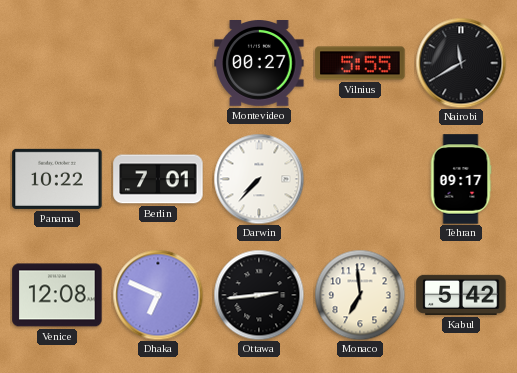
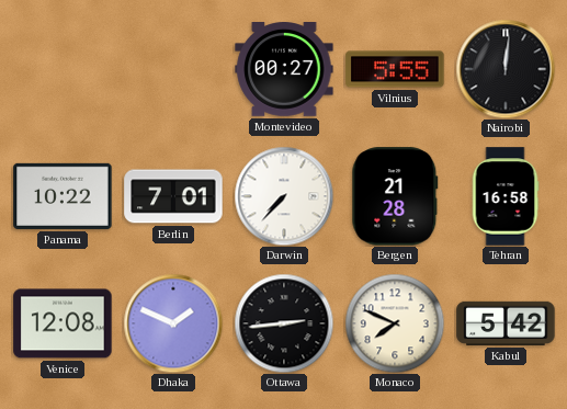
Nairobi: 11:40 -> 12:01 (506, 69)
Bergen: none -> 21:28 (395, 196)
Tehran: 09:17 -> 16:58 (506, 196)
Dhaka: 6:49 -> 1:49 (173, 323)
Monaco: 6:59 -> 7:49 (395, 323)
